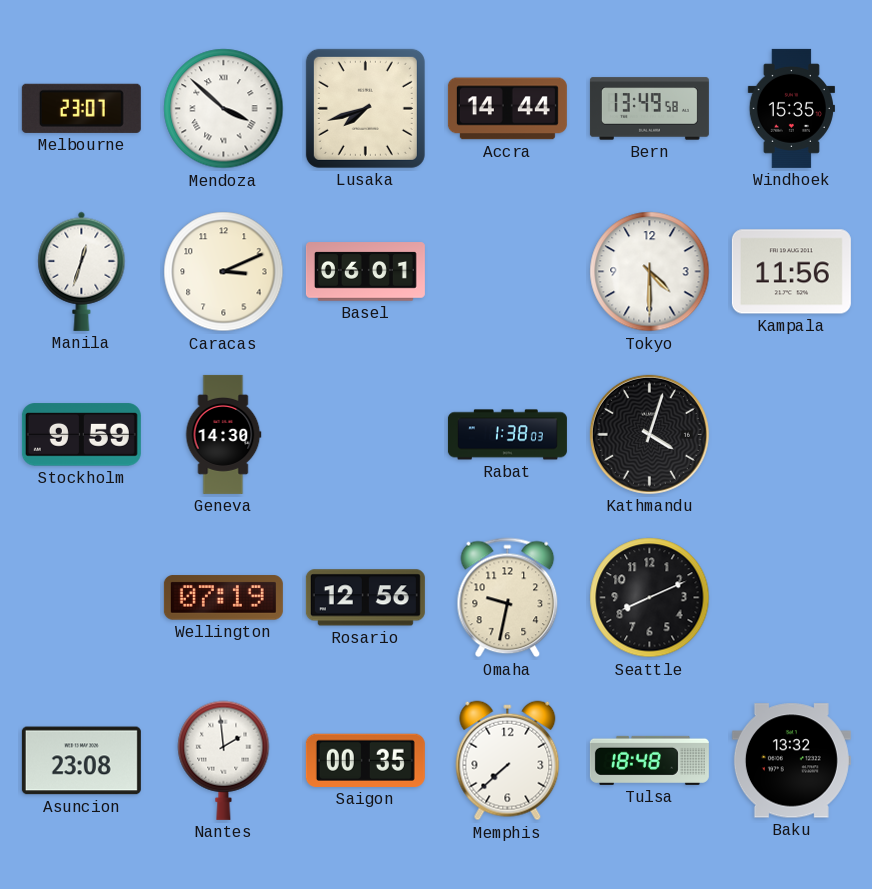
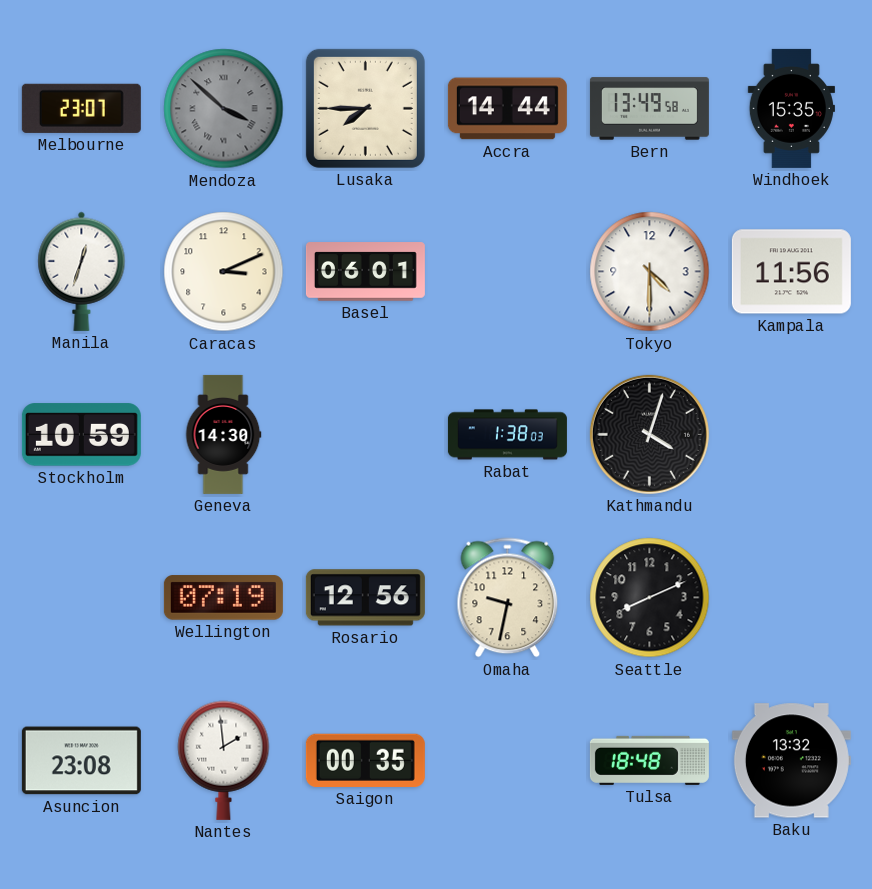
Mendoza dial: white -> grey (224, 109)
Lusaka: 7:42 -> 7:45 (365, 108)
Stockholm: 9:59 -> 10:59 (81, 435)
Memphis: 7:38 -> none (508, 761)
